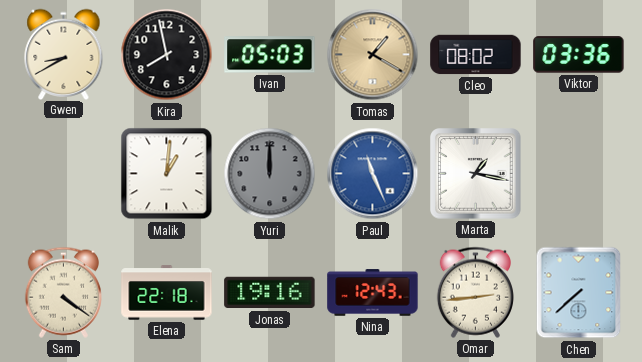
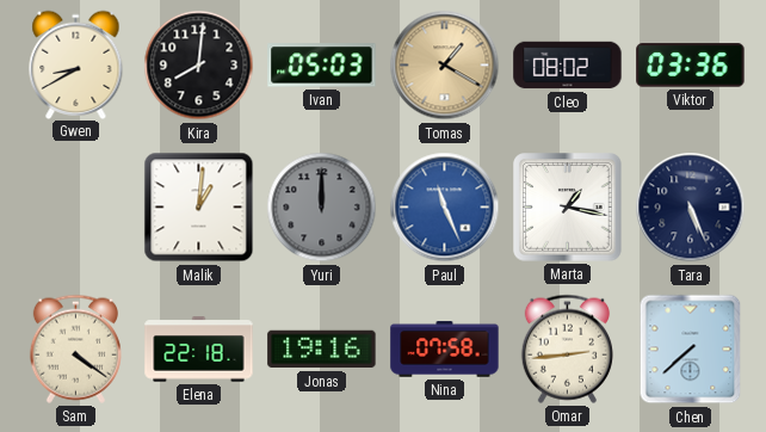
Kira: 7:58 -> 8:01 (199, 66)
Tara: none -> 5:26 (691, 208)
Nina: 12:43 -> 07:58 (445, 350)
